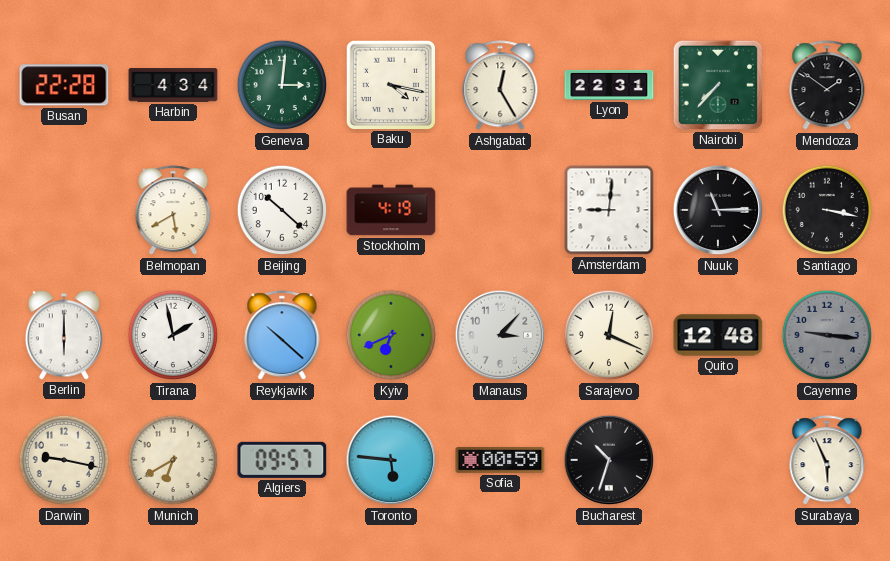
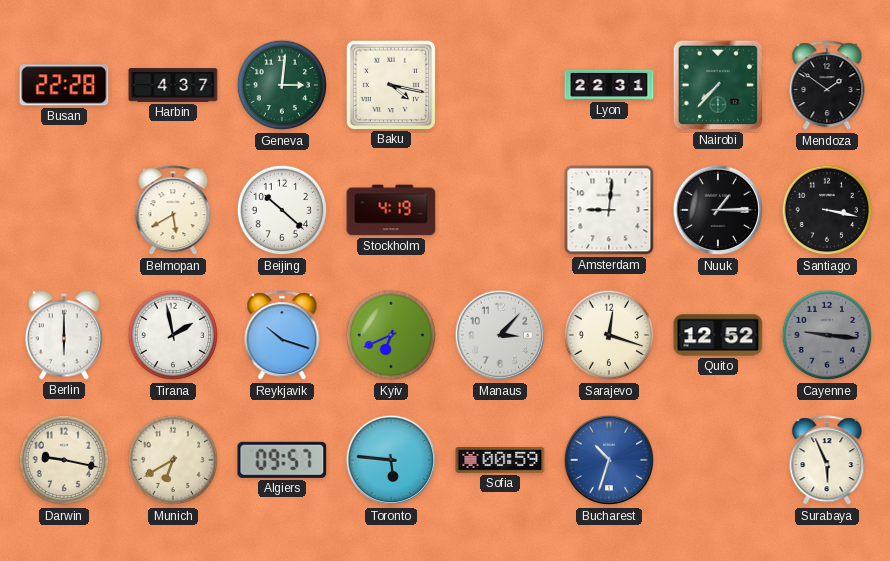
Harbin: 4:34 -> 4:37 (173, 85)
Ashgabat: 12:25 -> none (500, 86)
Nuuk: 11:15 -> 1:15 (718, 210)
Reykjavik: 10:22 -> 10:18 (282, 336)
Sarajevo: 12:19 -> 12:18 (609, 335)
Quito: 12:48 -> 12:52 (718, 335)
Bucharest dial: black -> blue (609, 460)
